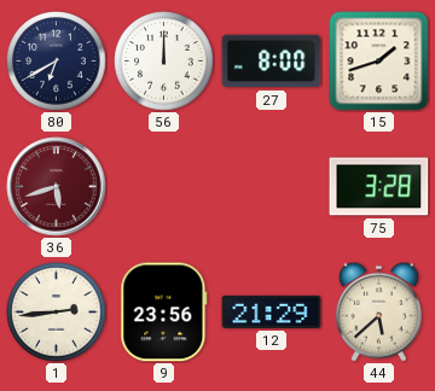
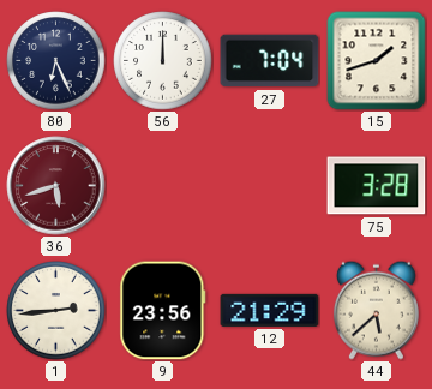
80: 6:40 -> 6:26 (56, 61)
27: 8:00 -> 7:04 (270, 61)
